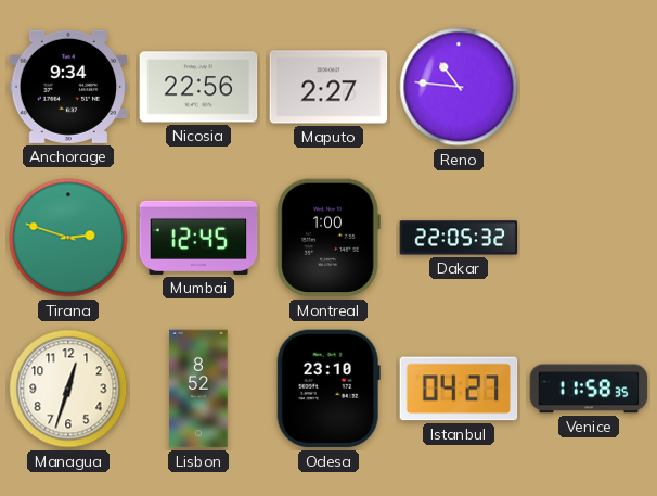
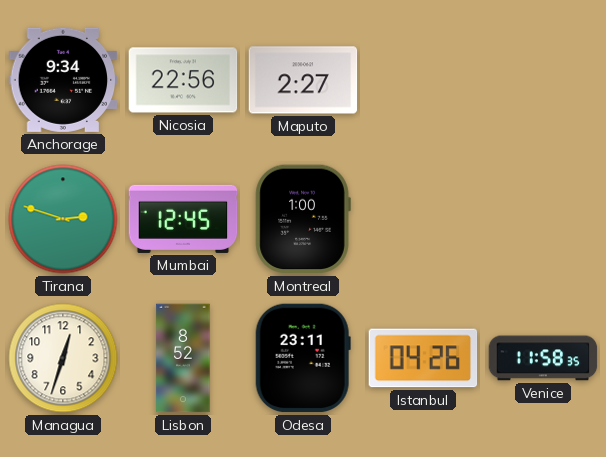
Reno: 10:46 -> none (459, 87)
Dakar: 22:05 -> none (459, 238)
Odesa: 23:10 -> 23:11 (303, 358)
Istanbul: 04:27 -> 04:26 (423, 358)
